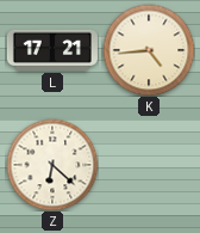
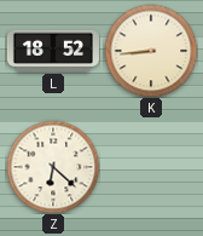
L: 17:21 -> 18:52 (53, 51)
K: 4:44 -> 8:44 (151, 51)
